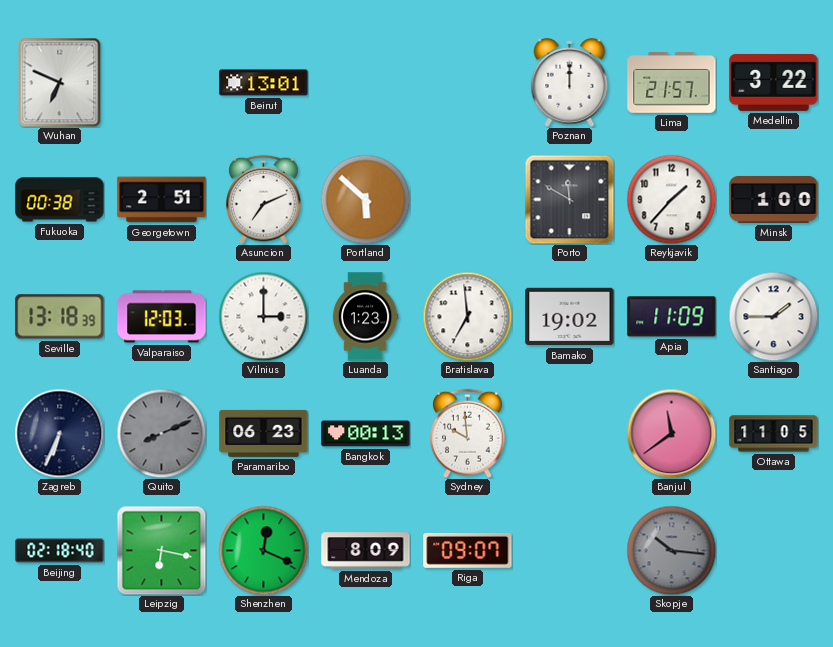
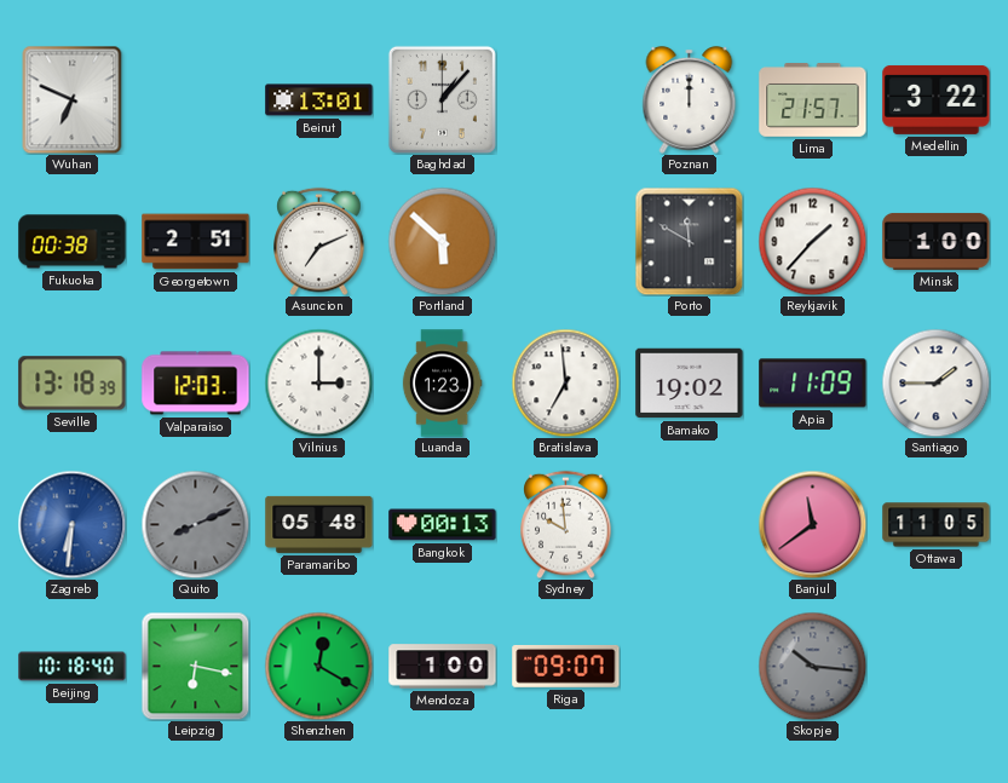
Baghdad: none -> 1:07 (442, 99)
Zagreb: 6:34 -> 6:31 (71, 524)
Zagreb dial: navy -> blue (71, 524)
Paramaribo: 06:23 -> 05:48 (319, 524)
Beijing: 02:18 -> 10:18 (73, 667)
Shenzhen: 12:19 -> 12:20 (318, 666)
Mendoza: 8:09 -> 1:00 (443, 667)
